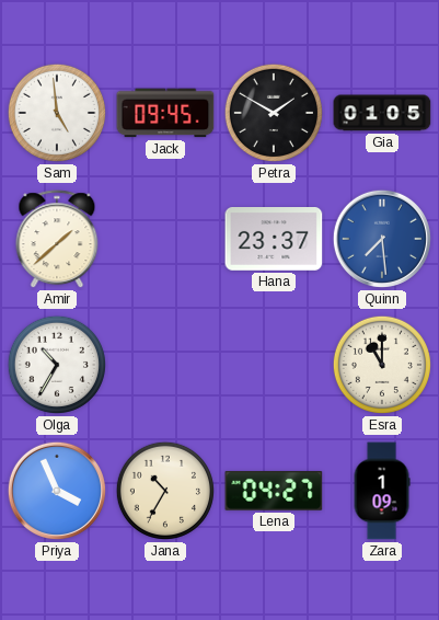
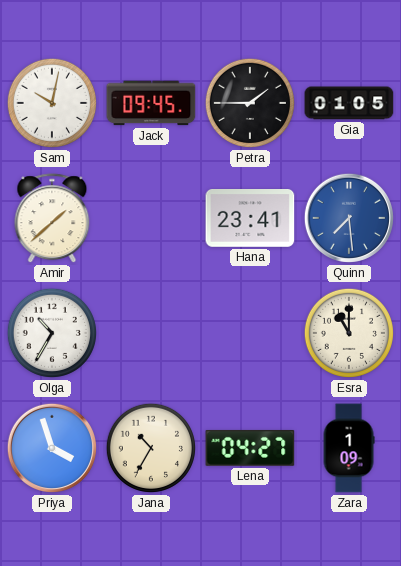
Sam: 4:59 -> 10:02 (52, 103)
Petra: 1:50 -> 1:45 (250, 103)
Hana: 23:37 -> 23:41 (250, 219)
Priya: 3:56 -> 3:57 (52, 448)
